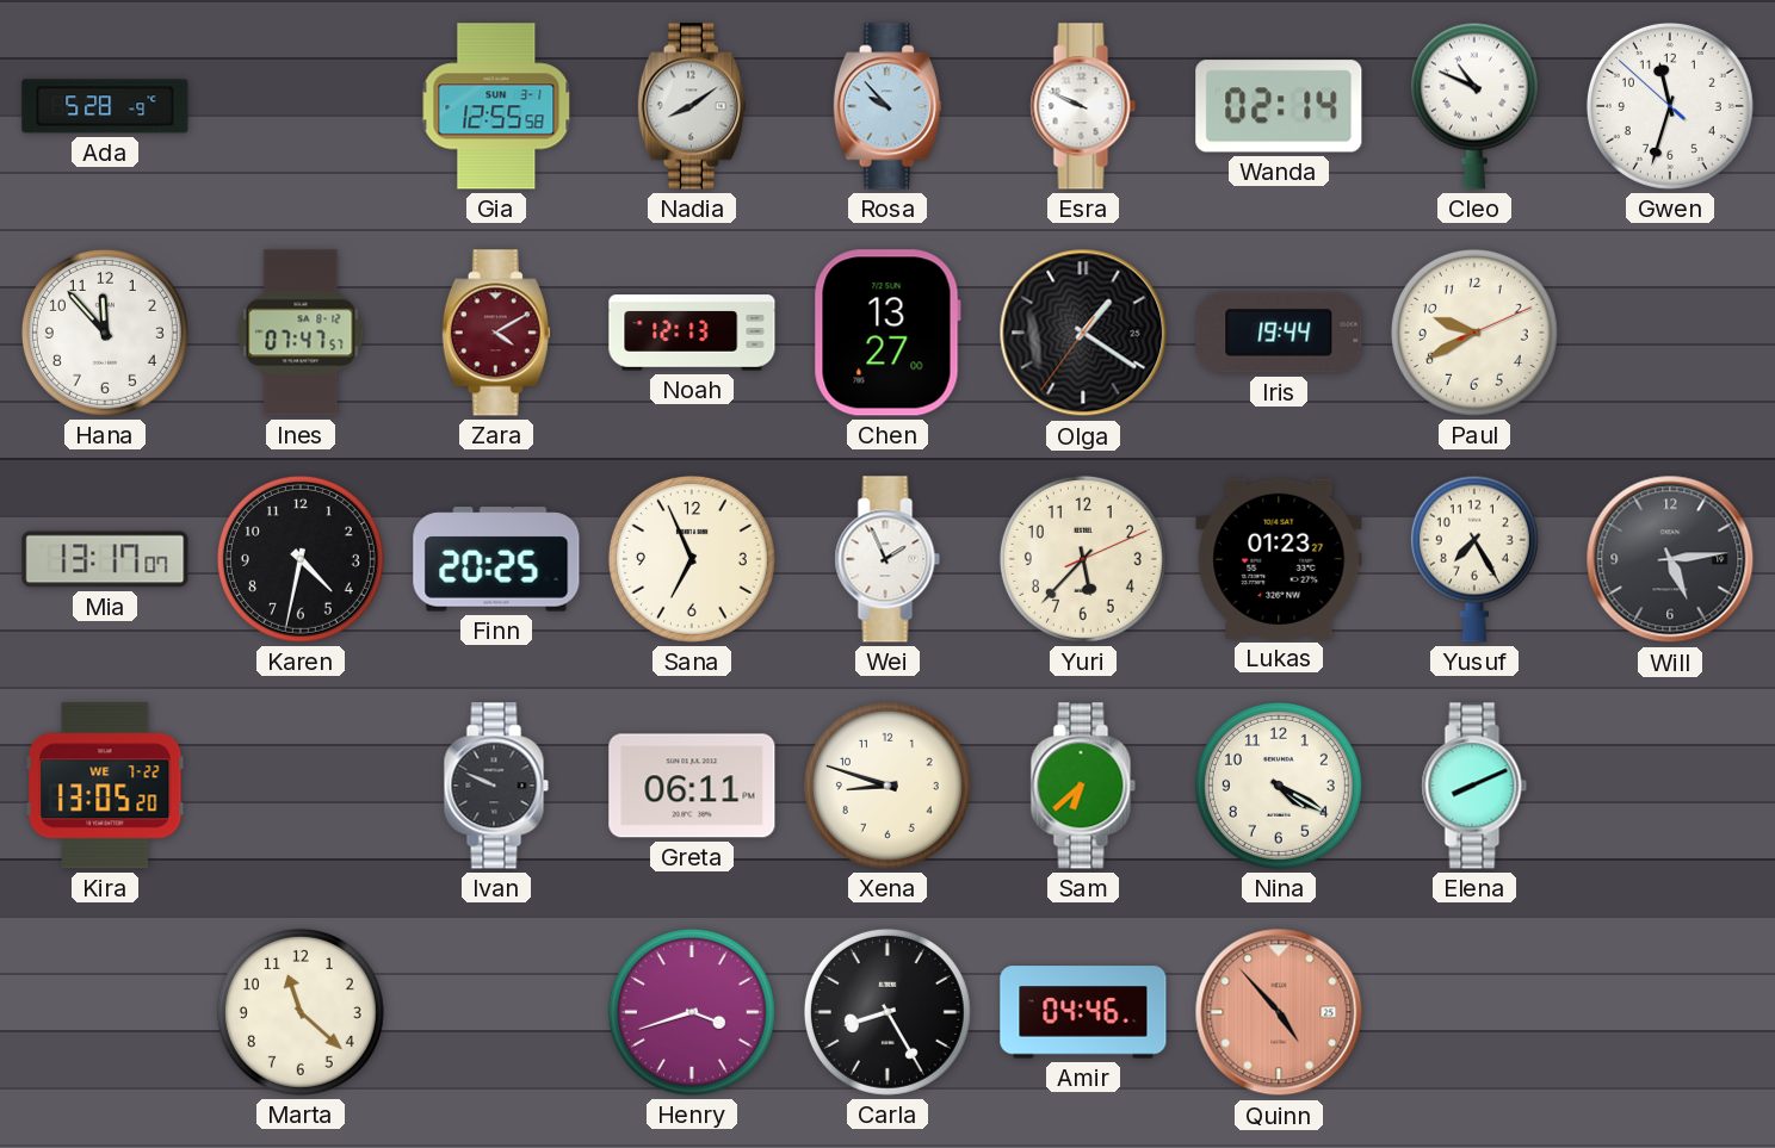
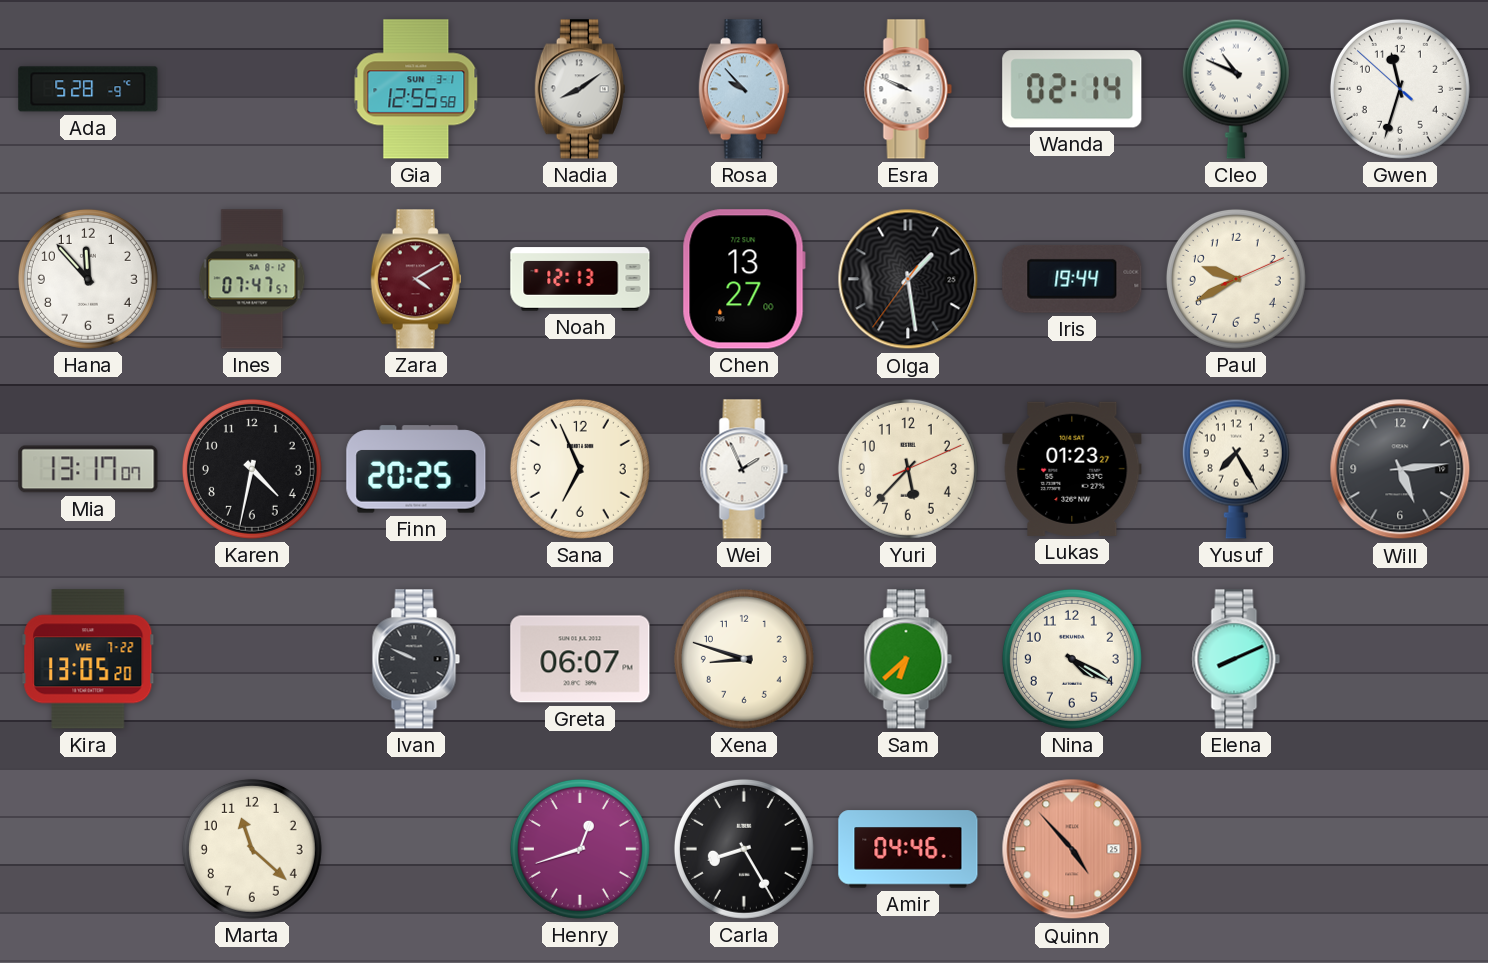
Olga: 1:20 -> 1:28 (908, 279)
Greta: 06:11 -> 06:07 (580, 659)
Henry: 3:42 -> 12:42 (580, 849)
